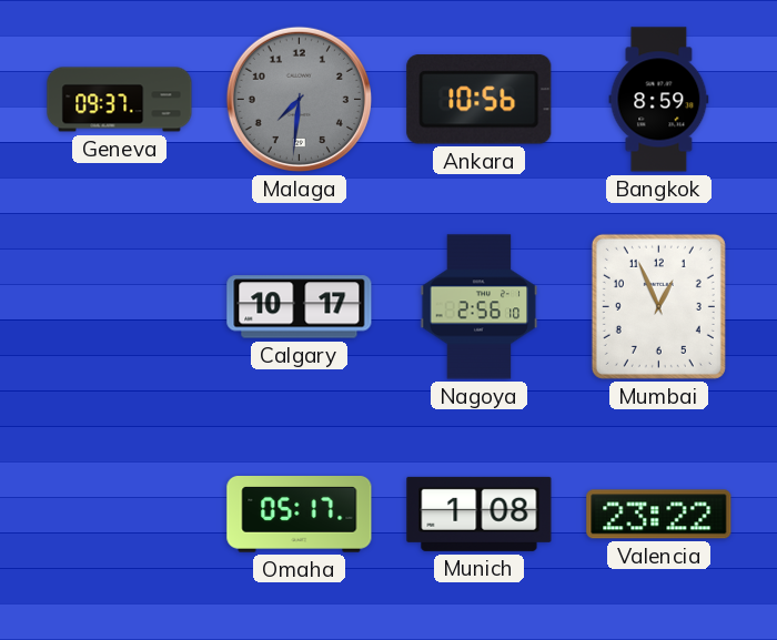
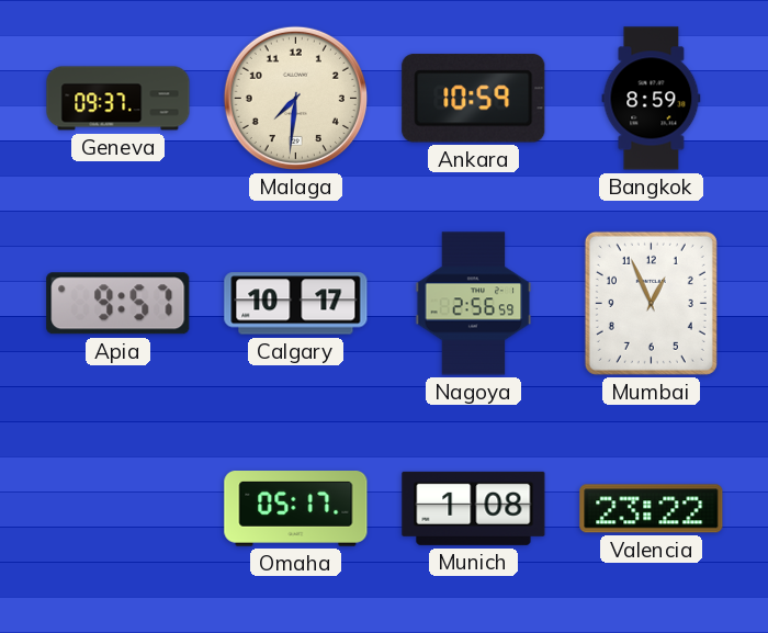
Malaga dial: grey -> cream (295, 98)
Ankara: 10:56 -> 10:59 (474, 99)
Apia: none -> 9:57 (118, 304)
Nagoya: 2:56:10 -> 2:56:59 (474, 304)
